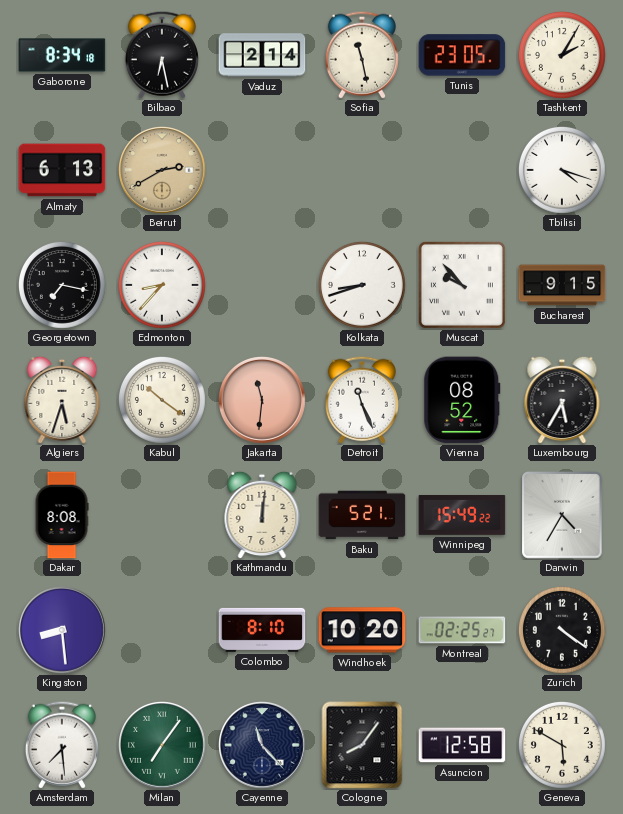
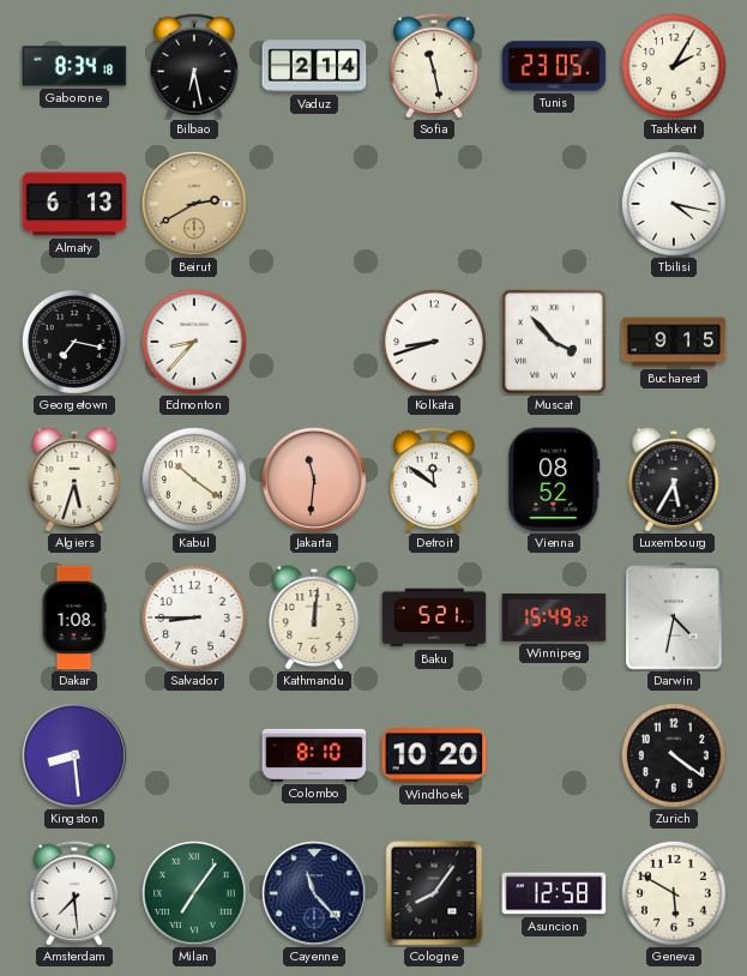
Tbilisi: 4:18 -> 4:17 (674, 204)
Muscat: 9:53 -> 3:53 (554, 342)
Detroit: 11:26 -> 11:51 (434, 480)
Dakar: 8:08 -> 1:08 (74, 617)
Salvador: none -> 8:45 (194, 617)
Darwin: 4:35 -> 4:32 (674, 617)
Montreal: 02:25 -> none (462, 630)
